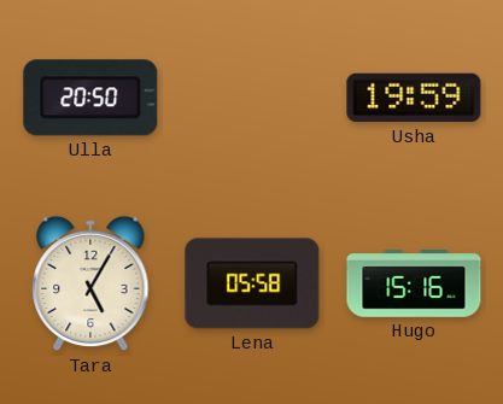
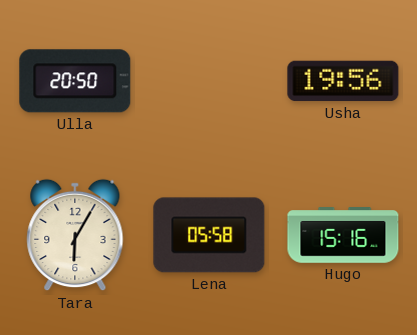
Usha: 19:59 -> 19:56 (343, 81)
Tara: 5:05 -> 6:05 (75, 235)
